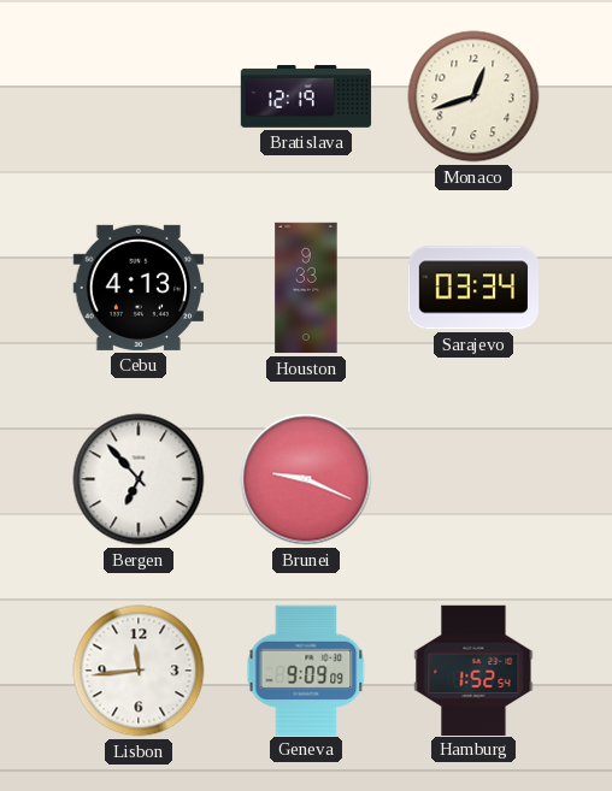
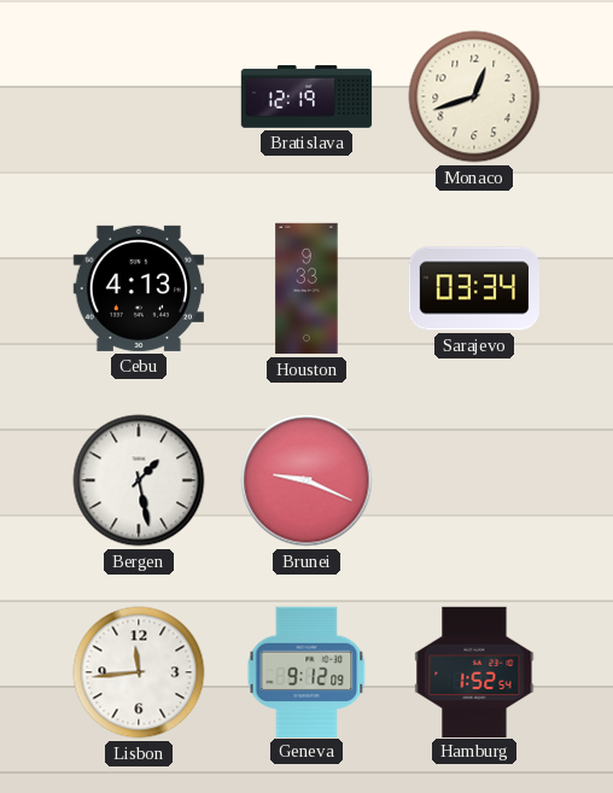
Bergen: 6:53 -> 1:28 (139, 480)
Geneva: 9:09 -> 9:12 (306, 671)
